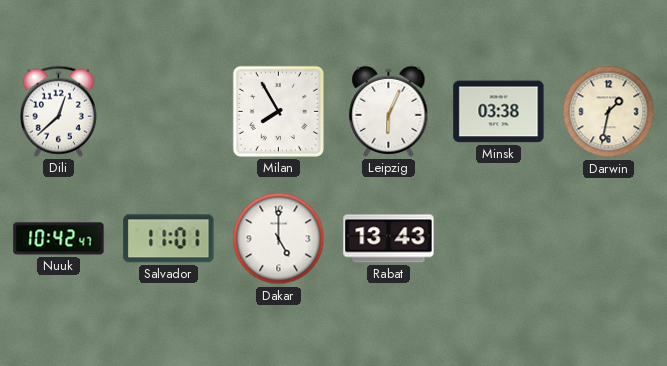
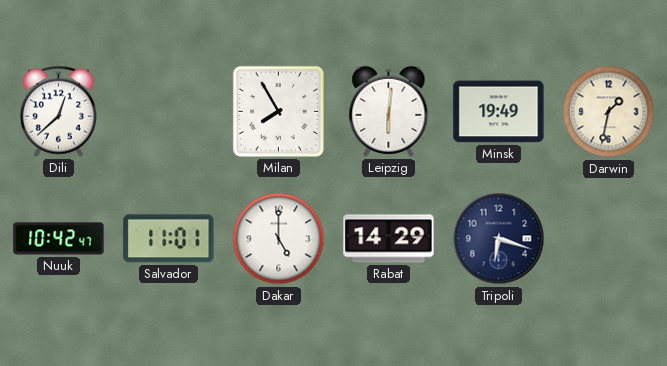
Leipzig: 6:04 -> 6:01 (389, 111)
Minsk: 03:38 -> 19:49 (499, 112)
Rabat: 13:43 -> 14:29 (389, 239)
Tripoli: none -> 6:18 (499, 239)
